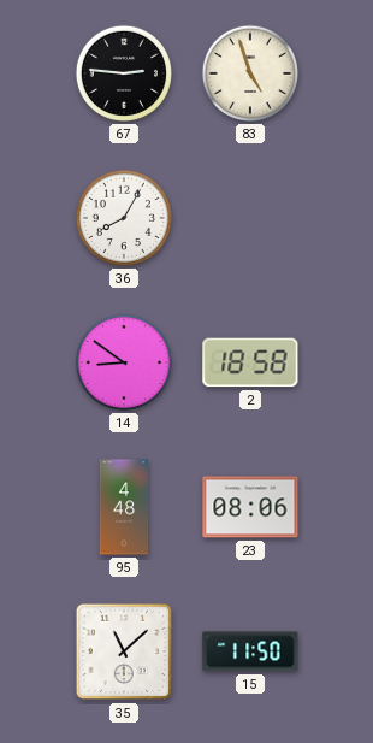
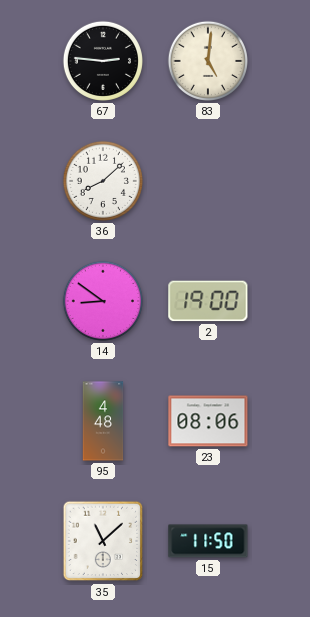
83: 4:57 -> 5:01 (208, 61)
36: 8:05 -> 8:08 (103, 181)
2: 18:58 -> 19:00 (208, 301)
